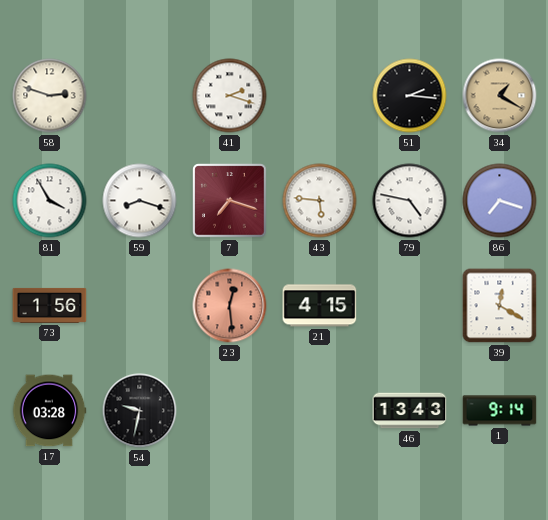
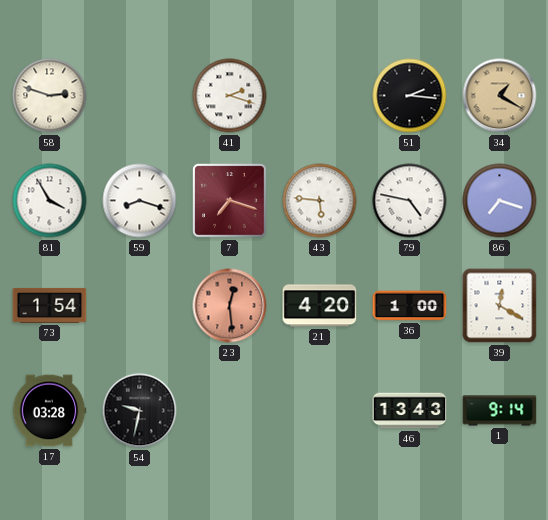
73: 1:56 -> 1:54 (50, 305)
21: 4:15 -> 4:20 (320, 306)
36: none -> 1:00 (410, 306)
